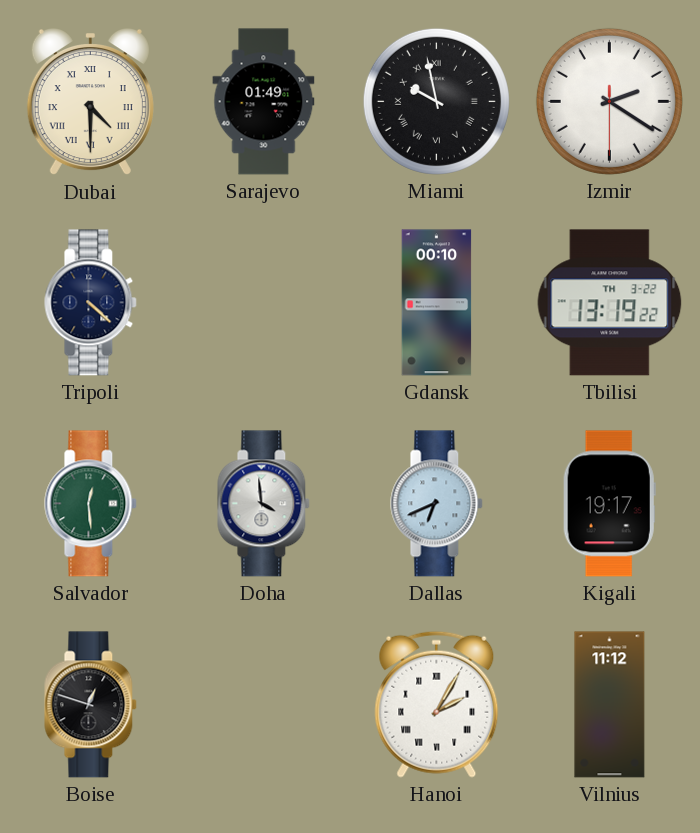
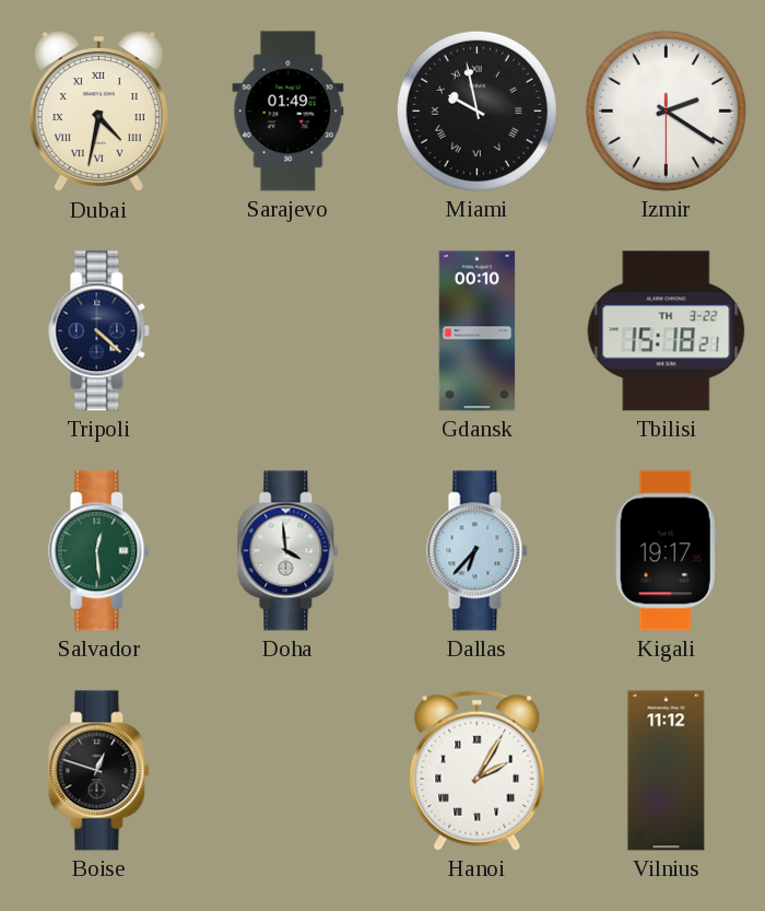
Dubai: 4:30 -> 4:32 (98, 113)
Tbilisi: 13:19 -> 15:18 (667, 331)
Dallas: 6:41 -> 6:37 (478, 551)
